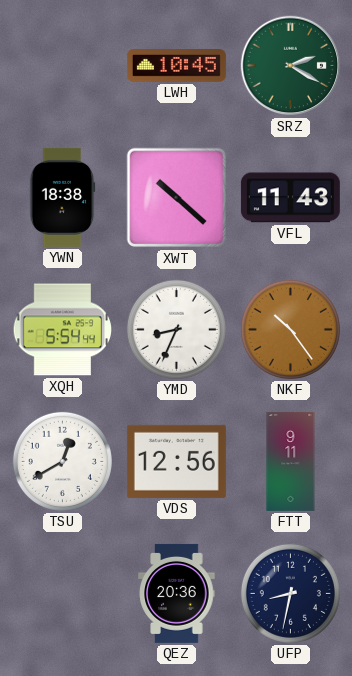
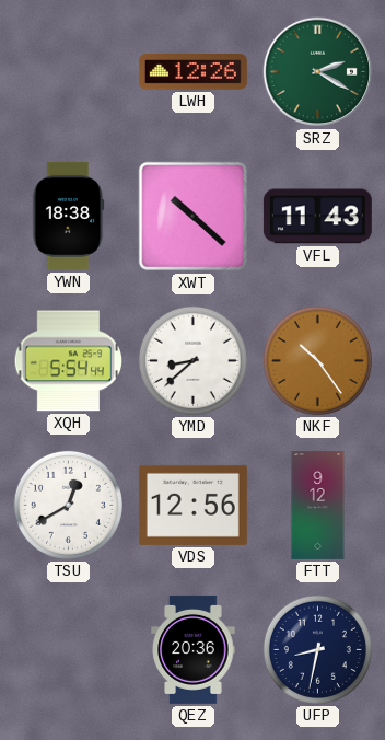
LWH: 10:45 -> 12:26 (192, 72)
YMD: 8:34 -> 8:38 (192, 360)
FTT: 9:11 -> 9:12 (318, 505)
